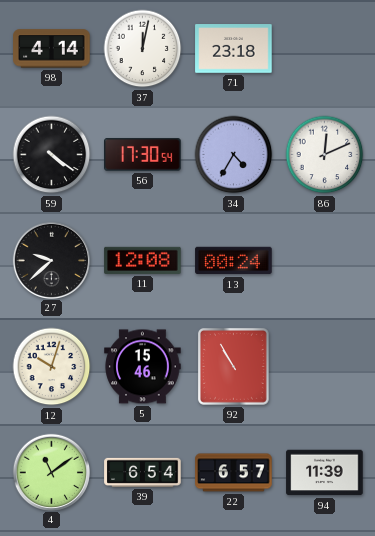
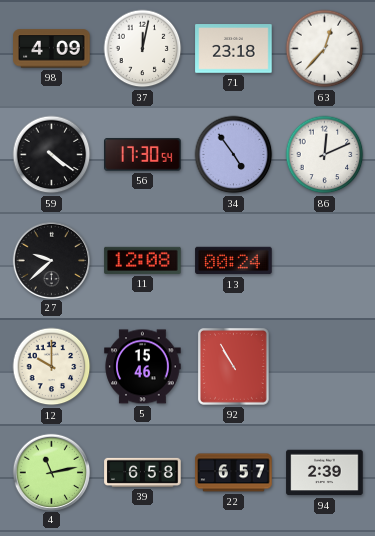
98: 4:14 -> 4:09 (52, 49)
63: none -> 12:37 (325, 49)
34: 4:35 -> 4:54 (234, 155)
12: 10:03 -> 10:00 (52, 367)
4: 11:09 -> 11:13 (51, 472)
39: 6:54 -> 6:58 (143, 472)
94: 11:39 -> 2:39 (325, 473)
